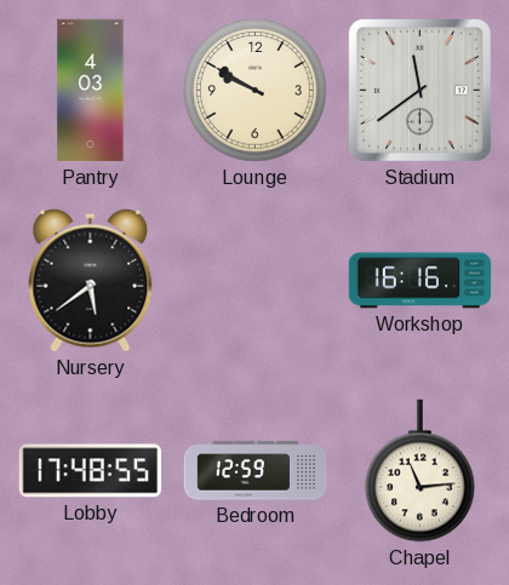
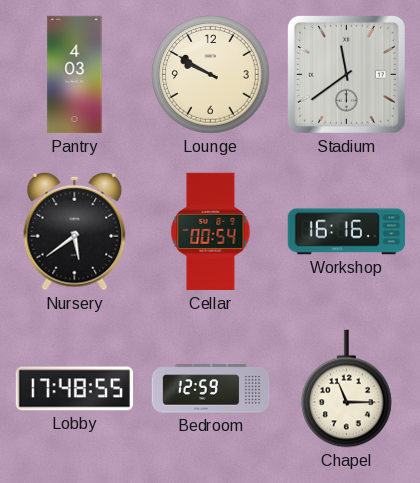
Cellar: none -> 00:54 (211, 232)
Chapel: 11:14 -> 11:15 (347, 389)
